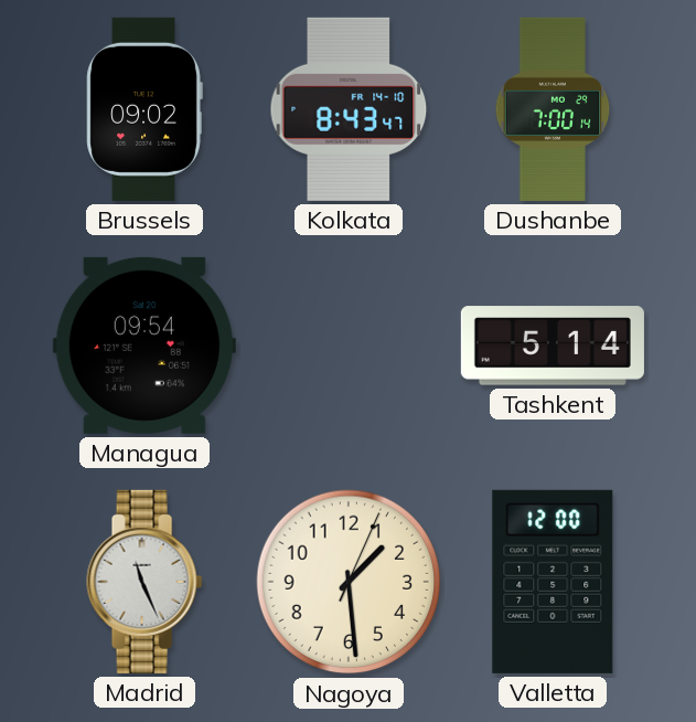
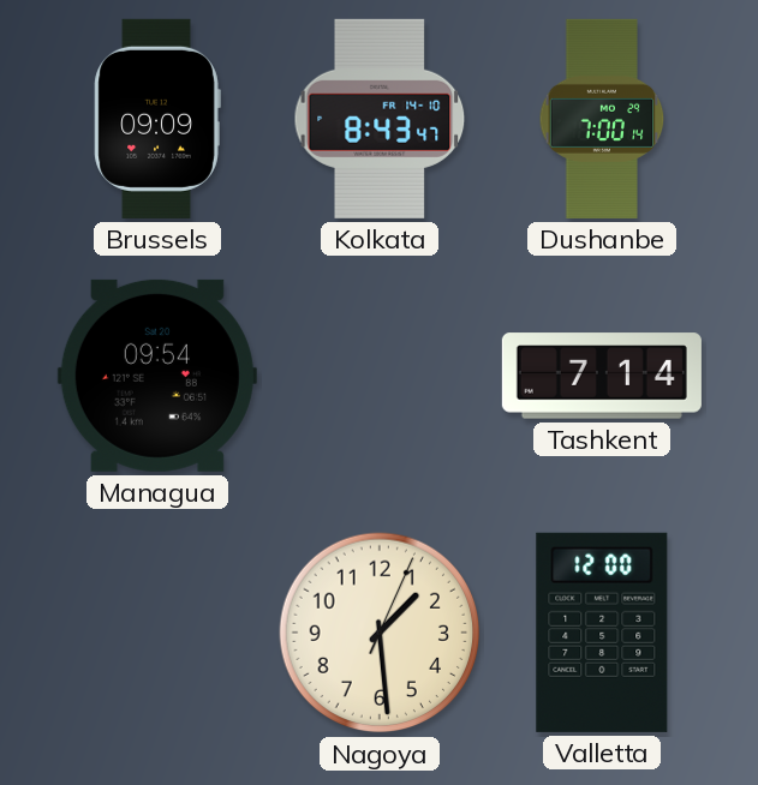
Brussels: 09:02 -> 09:09 (157, 119)
Tashkent: 5:14 -> 7:14 (602, 376)
Madrid: 11:26 -> none (144, 582)
